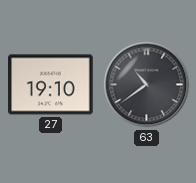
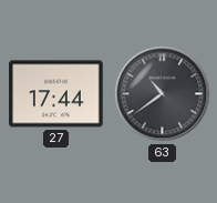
27: 19:10 -> 17:44 (56, 94)
